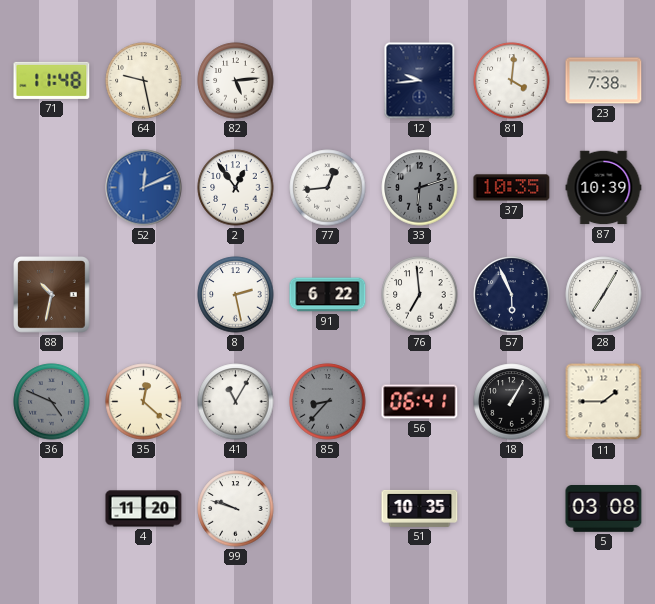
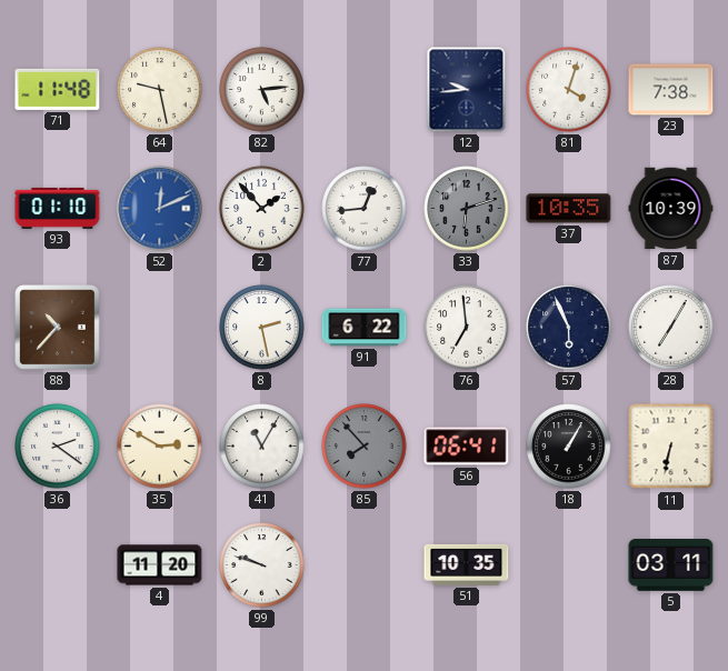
81: 4:01 -> 4:03 (569, 90)
93: none -> 01:10 (58, 208)
2: 12:54 -> 1:53 (262, 209)
88: 10:32 -> 10:37 (58, 328)
36: 4:49 -> 2:21 (58, 447)
36 dial: grey -> white (58, 447)
35: 12:22 -> 2:50 (160, 447)
85: 8:37 -> 7:53 (365, 447)
11: 1:45 -> 6:32 (671, 447)
5: 03:08 -> 03:11 (671, 565)
